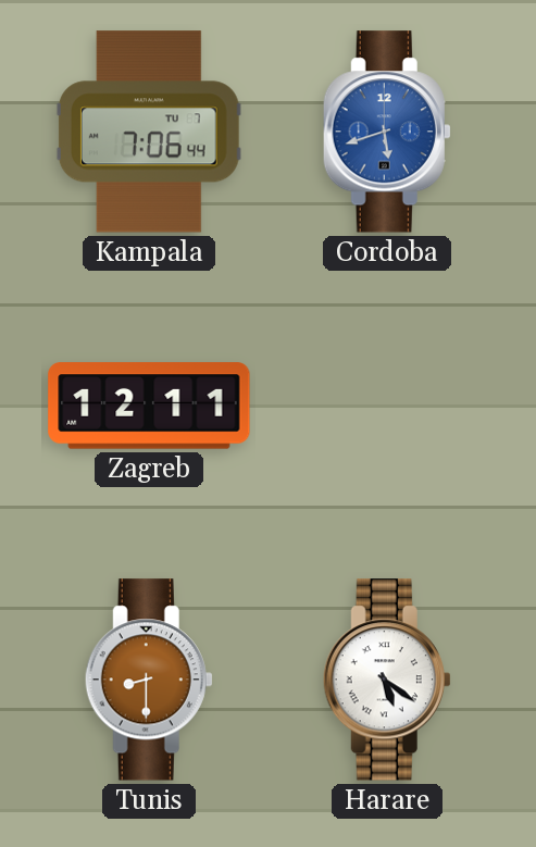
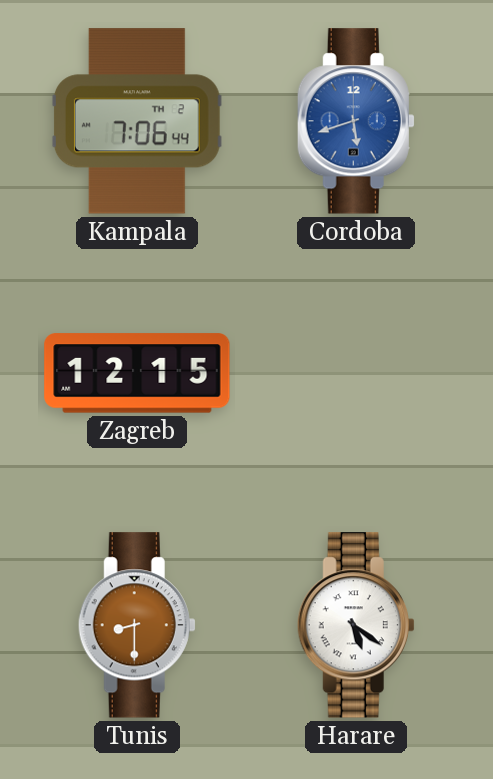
Kampala date: TU 7 -> TH 2 (137, 121)
Zagreb: 12:11 -> 12:15 (137, 373)
